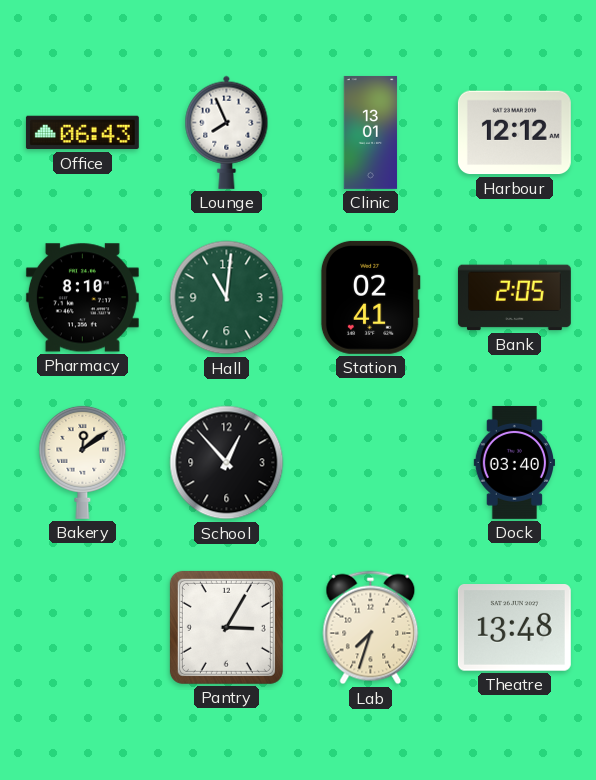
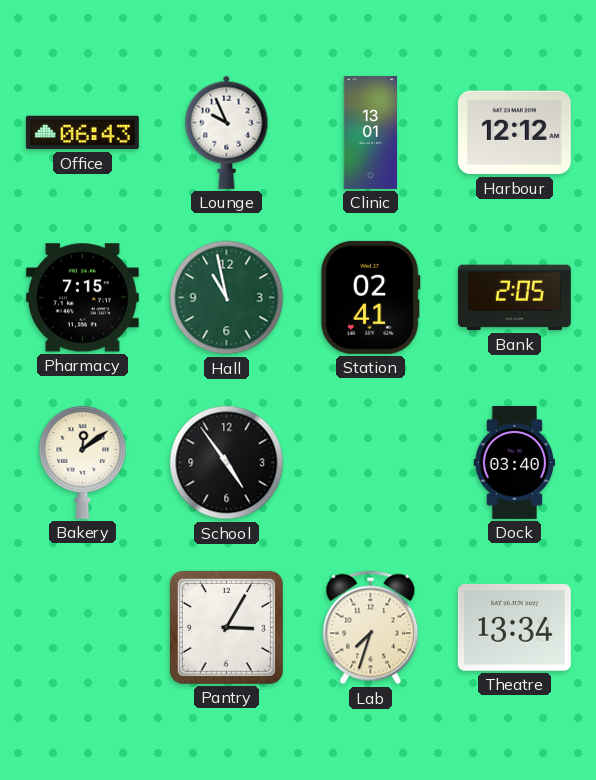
Lounge: 7:56 -> 9:56 (227, 132)
Pharmacy: 8:10 -> 7:15 (82, 298)
Hall: 11:01 -> 10:58 (227, 298)
School: 12:53 -> 4:54 (227, 463)
Theatre: 13:48 -> 13:34 (514, 628)
